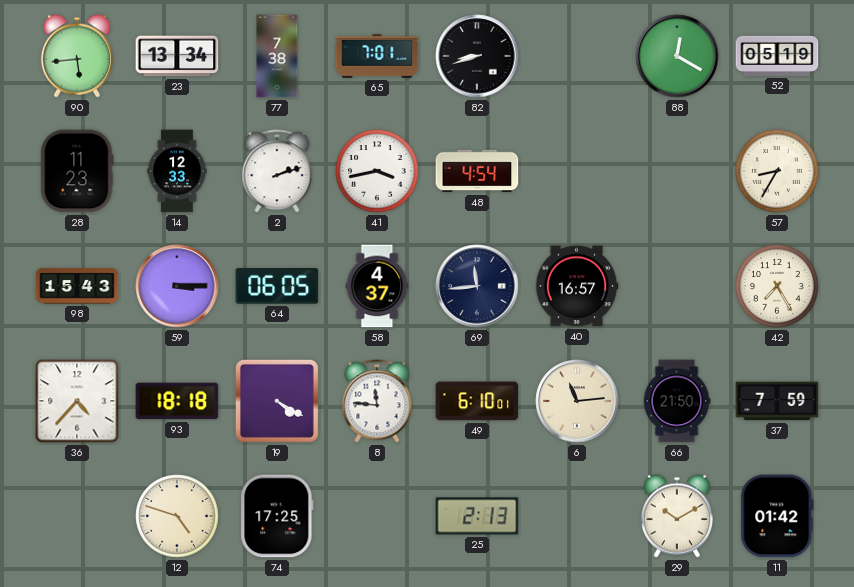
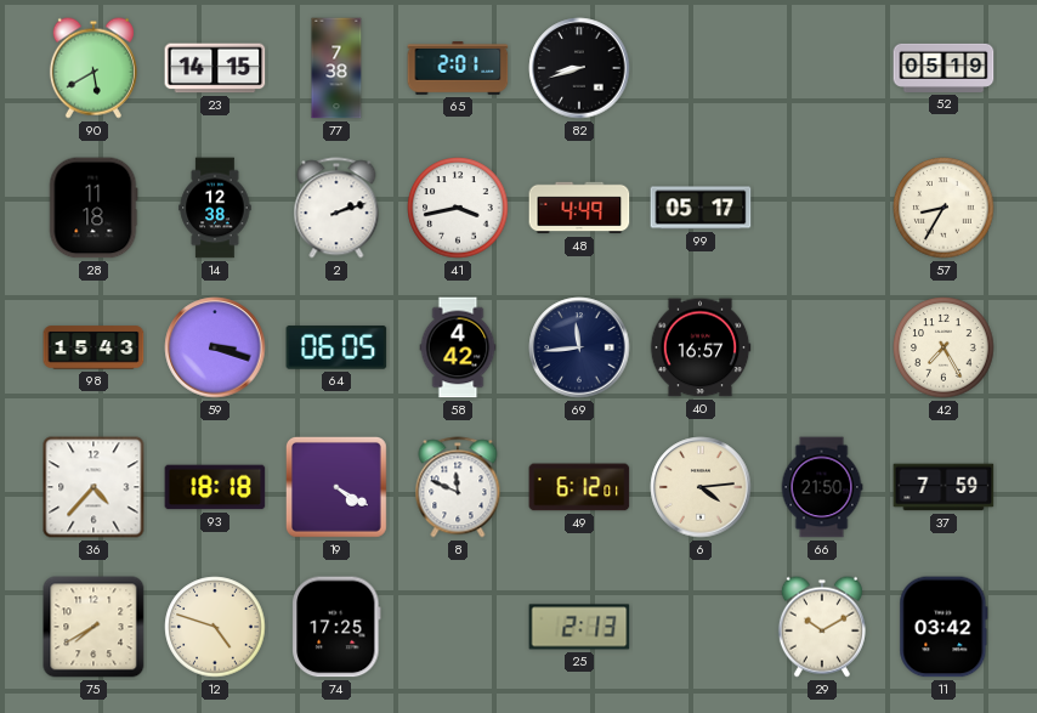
90: 5:44 -> 5:40 (93, 68)
23: 13:34 -> 14:15 (215, 68)
65: 7:01 -> 2:01 (458, 69)
88: 12:20 -> none (677, 56)
28: 11:23 -> 11:18 (93, 208)
14: 12:33 -> 12:38 (215, 208)
48: 4:54 -> 4:49 (579, 208)
99: none -> 05:17 (701, 208)
59: 3:15 -> 3:18 (215, 347)
58: 4:37 -> 4:42 (458, 347)
8: 11:46 -> 11:49 (458, 487)
49: 6:10 -> 6:12 (579, 487)
6: 11:14 -> 4:14 (701, 487)
75: none -> 7:40 (93, 627)
11: 01:42 -> 03:42 (943, 627)
